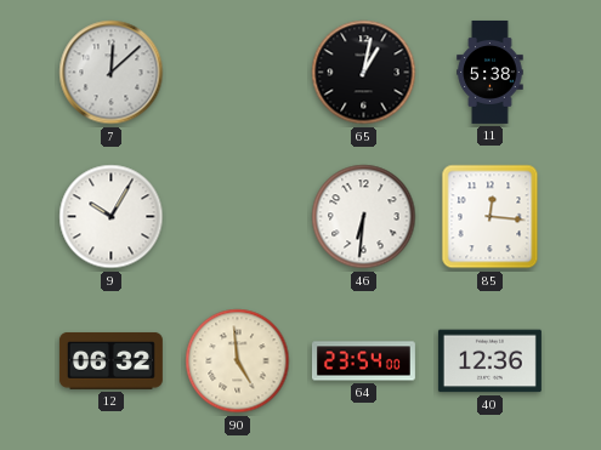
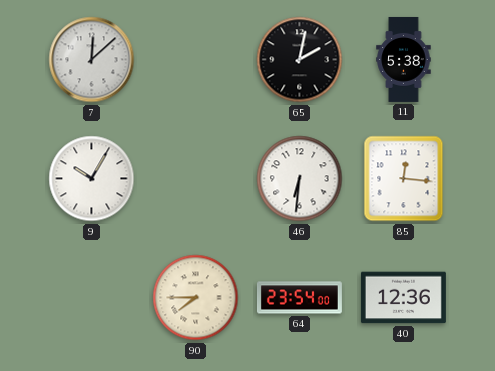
65: 1:02 -> 2:02 (300, 60)
12: 06:32 -> none (110, 360)
90: 4:59 -> 7:45 (196, 298)
